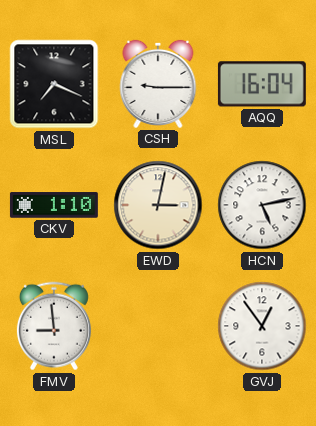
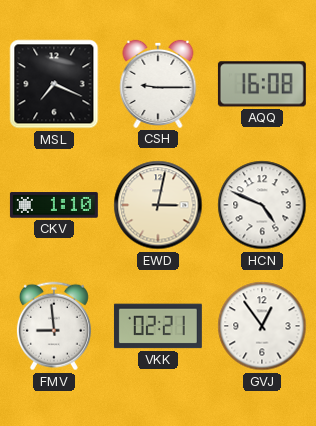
AQQ: 16:04 -> 16:08 (262, 84)
HCN: 5:13 -> 4:49 (262, 205)
VKK: none -> 02:21 (158, 326)
